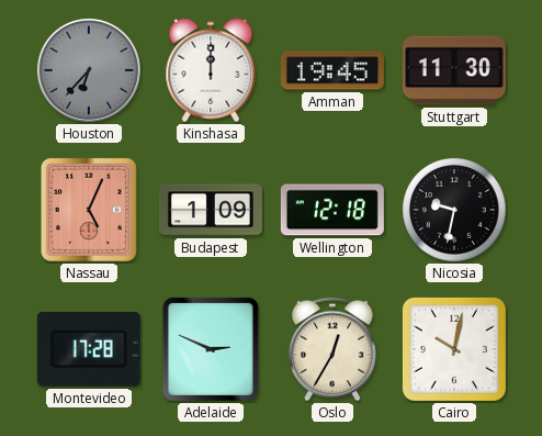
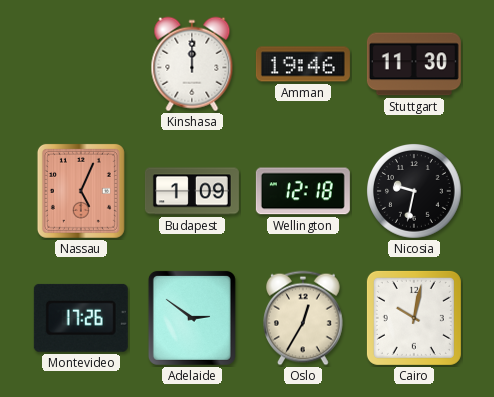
Houston: 6:37 -> none (89, 70)
Amman: 19:45 -> 19:46 (303, 64)
Montevideo: 17:28 -> 17:26 (81, 318)
Adelaide: 2:49 -> 2:51 (192, 318)
